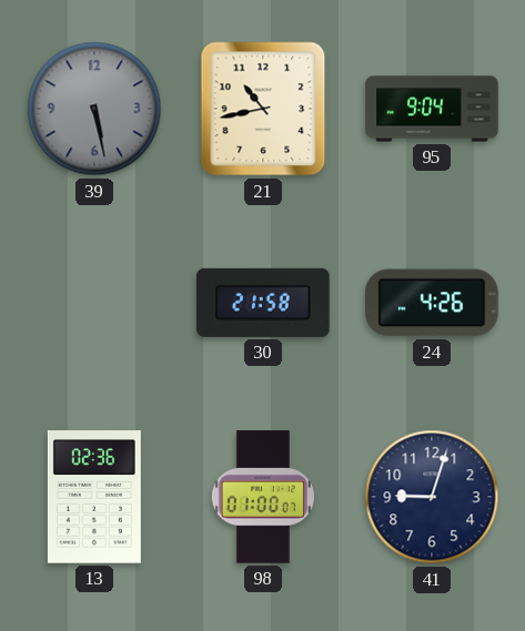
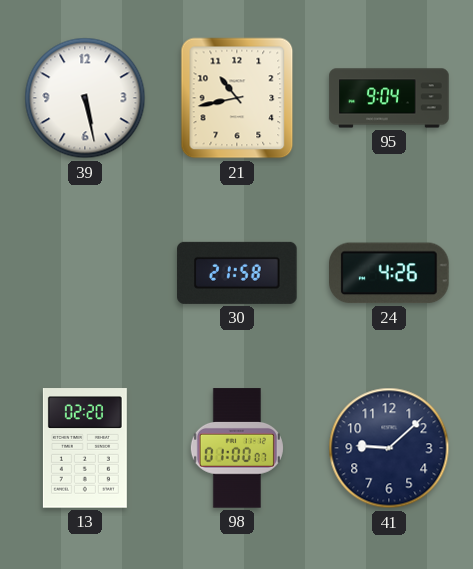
39 dial: grey -> white (85, 98)
13: 02:36 -> 02:20 (85, 448)
41: 9:03 -> 9:08 (389, 448)
